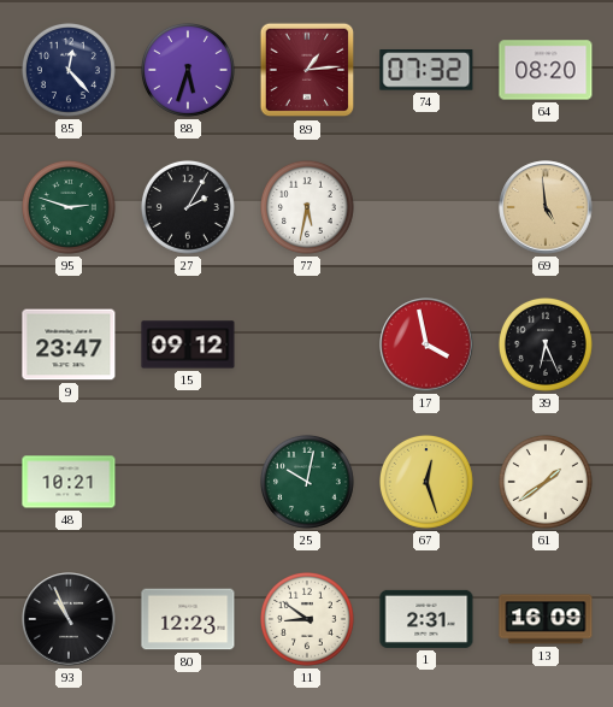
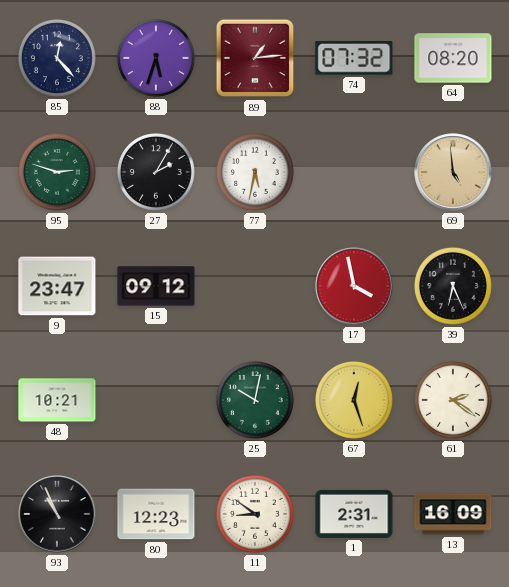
61: 1:39 -> 2:21 (453, 400)
